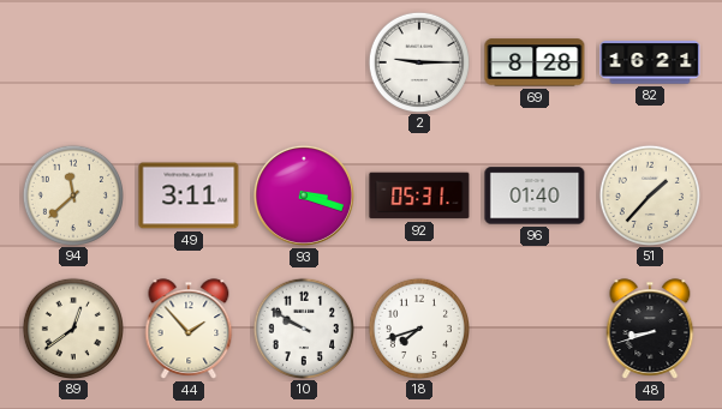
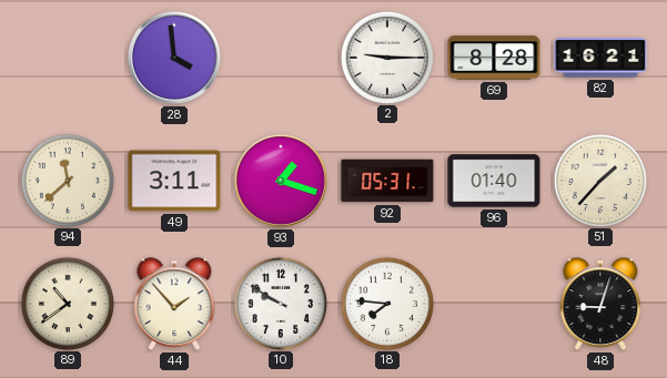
28: none -> 3:59 (174, 58)
93: 3:18 -> 1:18 (281, 181)
89: 12:39 -> 10:39 (67, 303)
18: 7:42 -> 7:46 (386, 303)
48: 8:42 -> 9:03 (600, 304)
